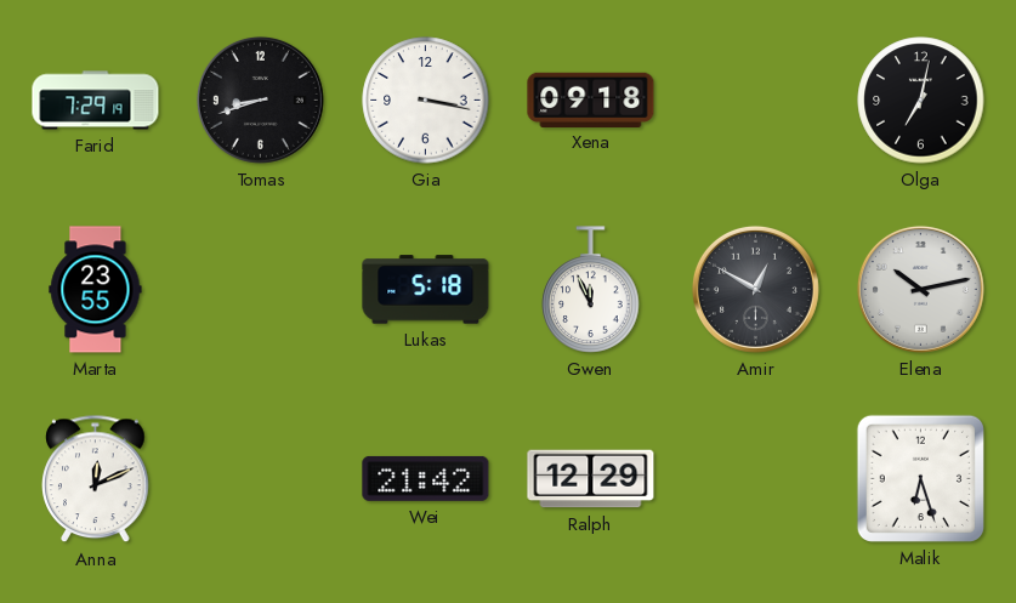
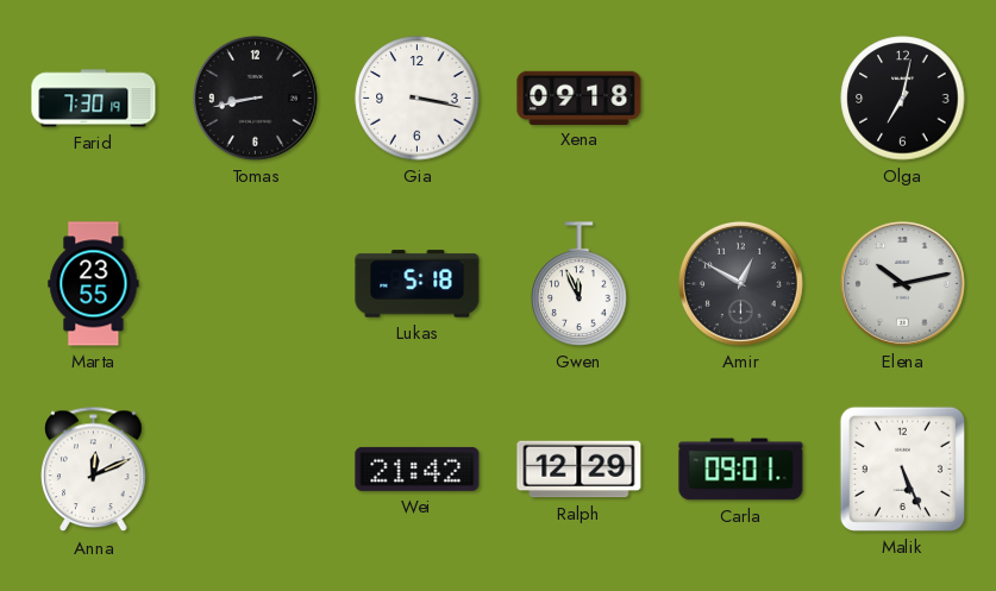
Farid: 7:29 -> 7:30 (94, 99)
Tomas: 8:42 -> 8:43 (255, 98)
Carla: none -> 09:01 (741, 470)
Malik: 6:27 -> 5:26 (902, 469)
